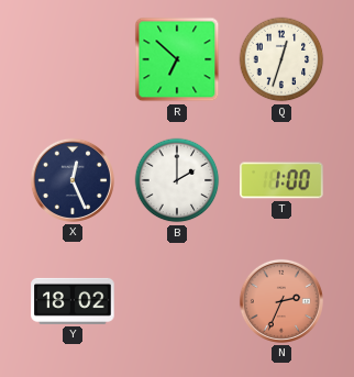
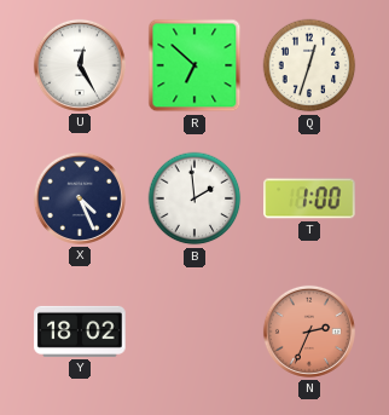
U: none -> 12:25 (80, 65)
X: 12:26 -> 4:26 (80, 198)
B: 2:00 -> 1:59 (194, 198)
